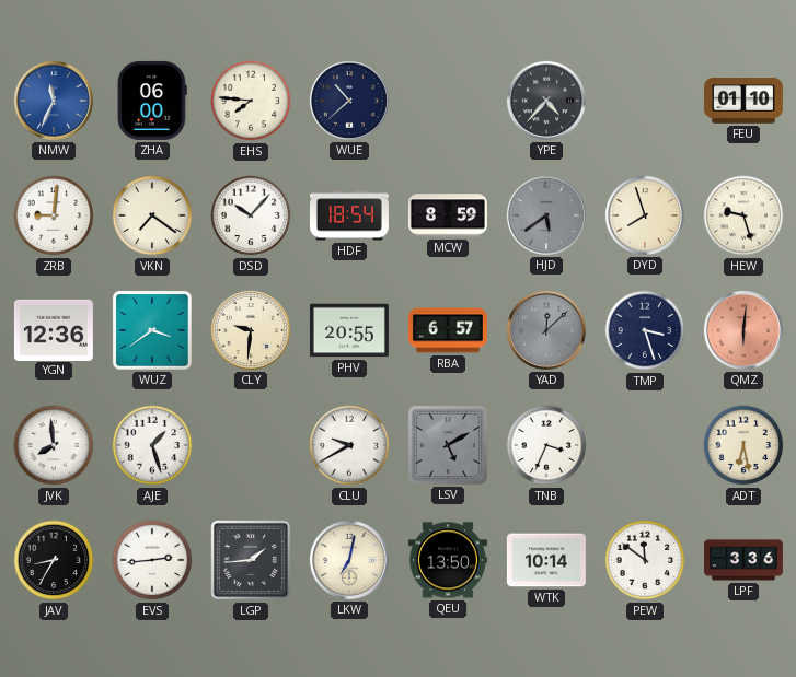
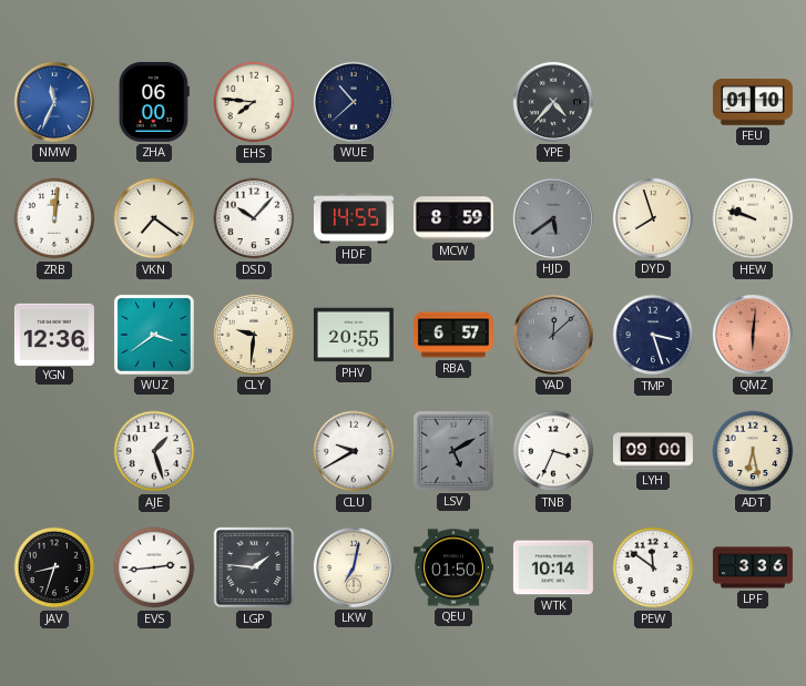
ZRB: 9:01 -> 12:01 (54, 218)
HDF: 18:54 -> 14:55 (354, 218)
HEW: 9:27 -> 9:48 (753, 218)
JVK: 7:59 -> none (54, 445)
LYH: none -> 09:00 (653, 451)
JAV: 8:35 -> 8:33 (54, 567)
LGP: 1:44 -> 1:46 (254, 567)
QEU: 13:50 -> 01:50 (453, 567)
